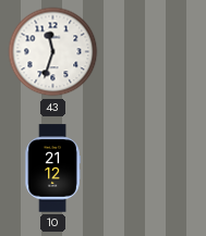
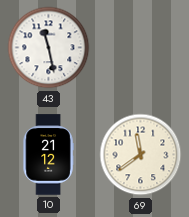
43: 11:33 -> 11:28 (49, 48)
69: none -> 11:39 (141, 155)
